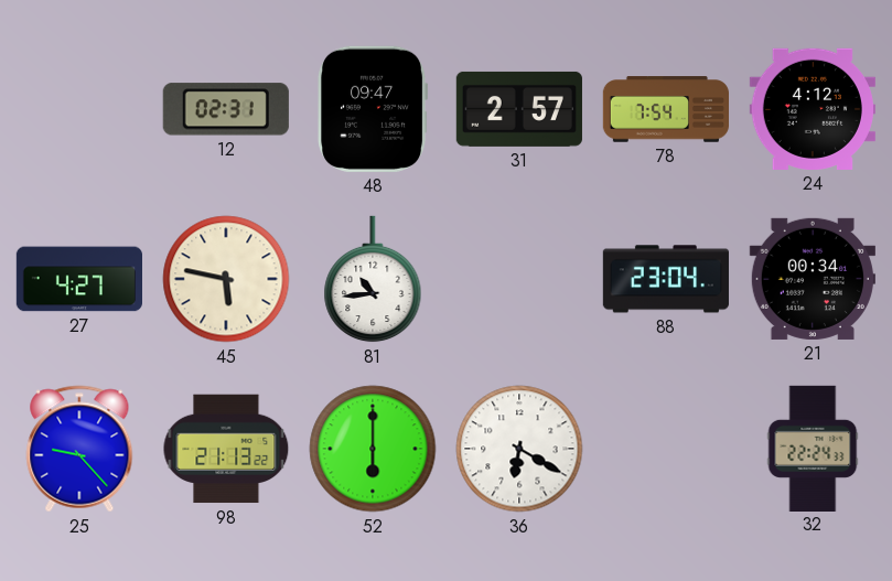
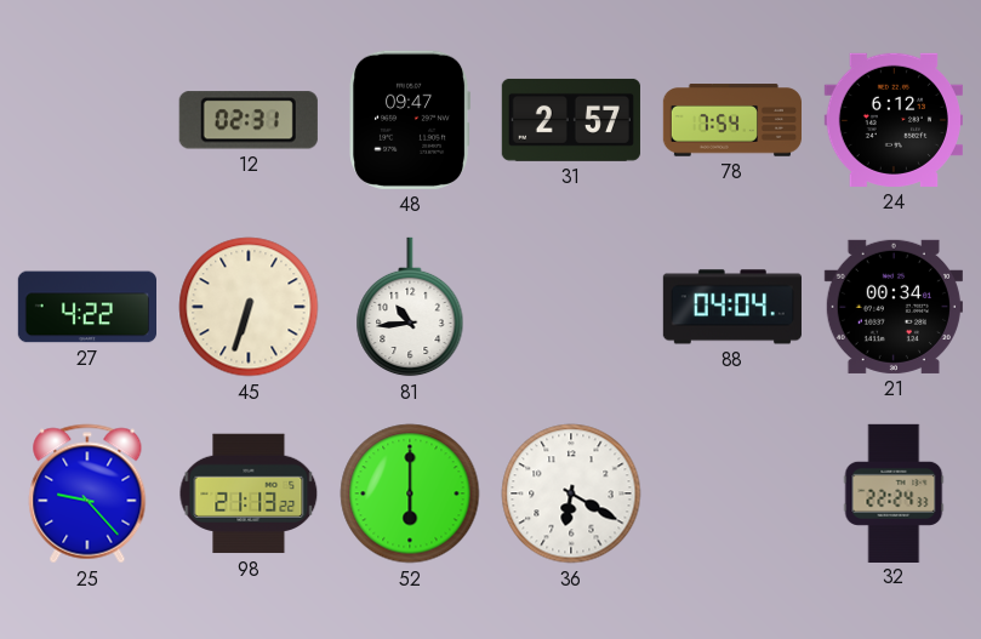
24: 4:12 -> 6:12 (894, 120)
27: 4:27 -> 4:22 (86, 307)
45: 5:47 -> 6:33 (249, 307)
88: 23:04 -> 04:04 (732, 307)
